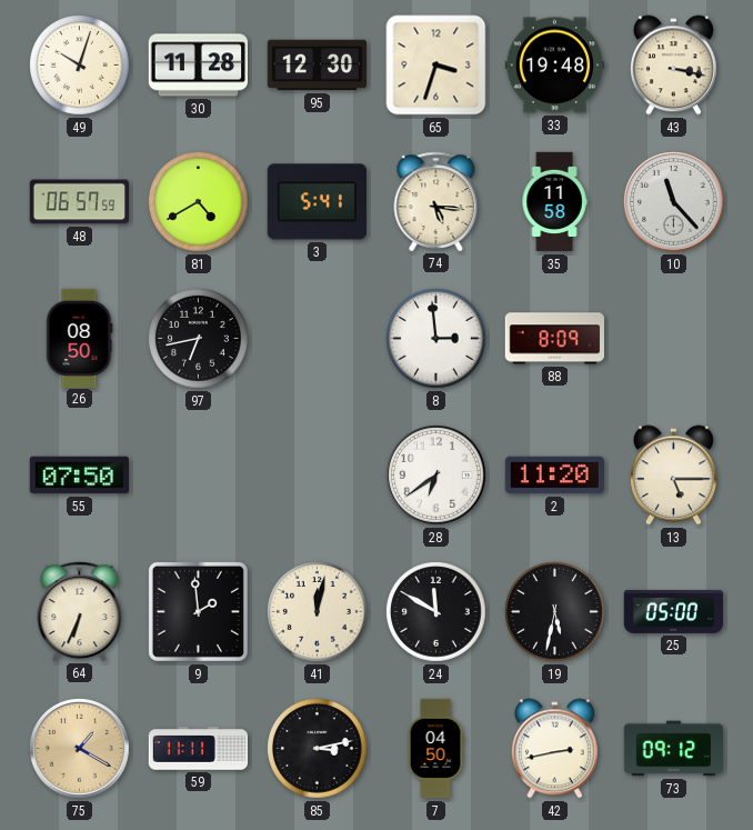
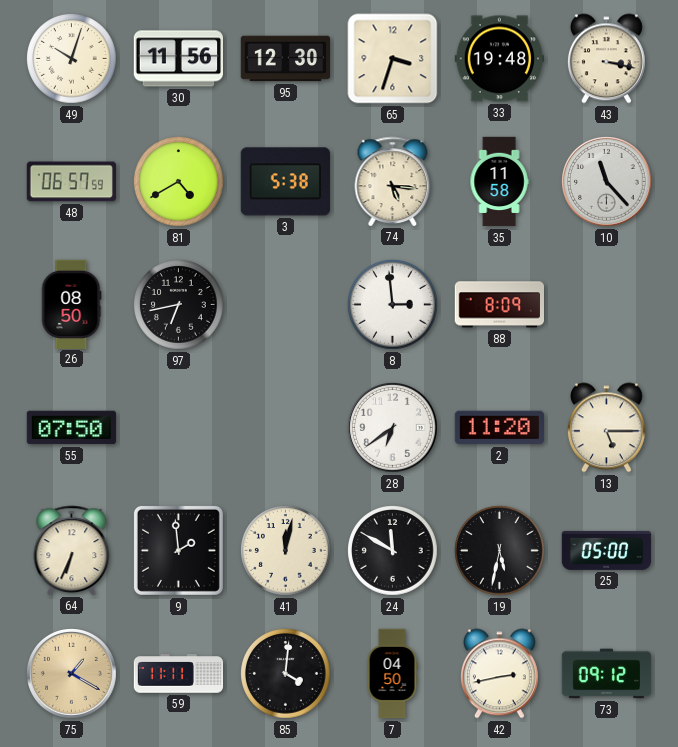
30: 11:28 -> 11:56 (178, 59)
3: 5:41 -> 5:38 (285, 182)
85: 3:13 -> 4:01 (286, 674)
